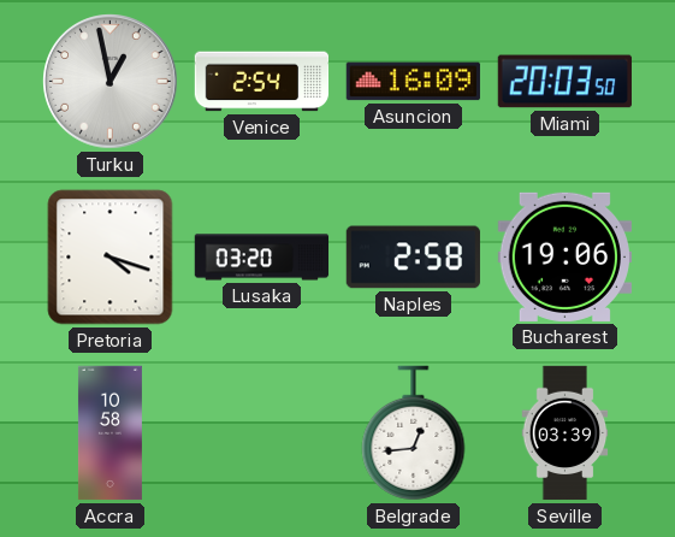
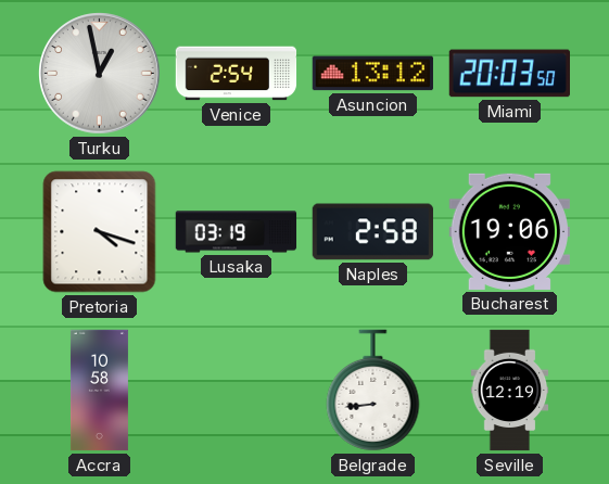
Asuncion: 16:09 -> 13:12 (372, 74)
Lusaka: 03:20 -> 03:19 (237, 232)
Belgrade: 12:44 -> 8:44 (373, 391)
Seville: 03:39 -> 12:19 (510, 391)
